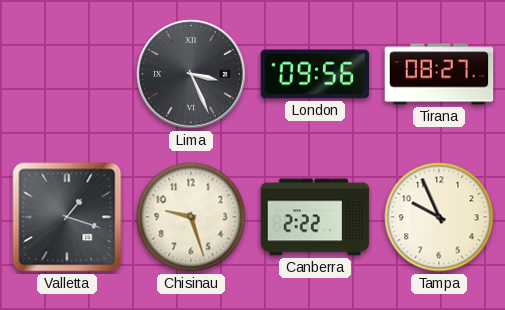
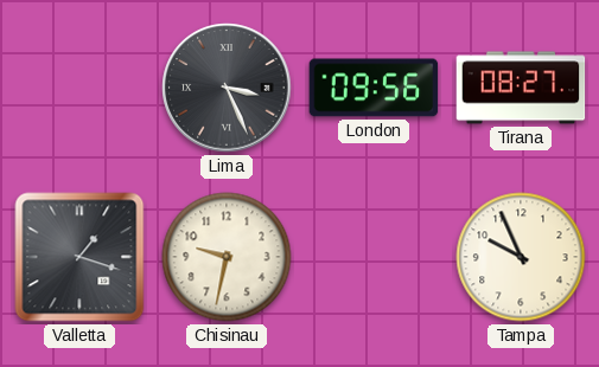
Chisinau: 9:27 -> 9:32 (227, 257)
Canberra: 2:22 -> none (315, 217)
